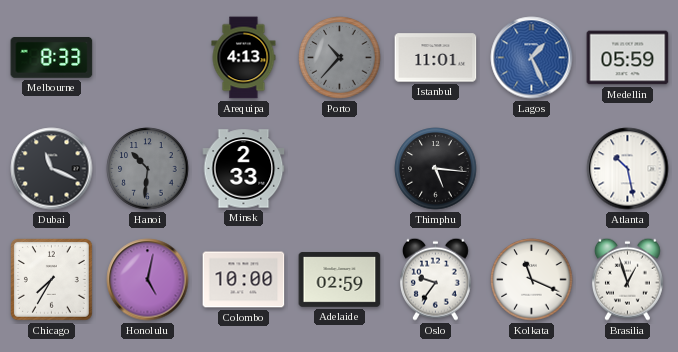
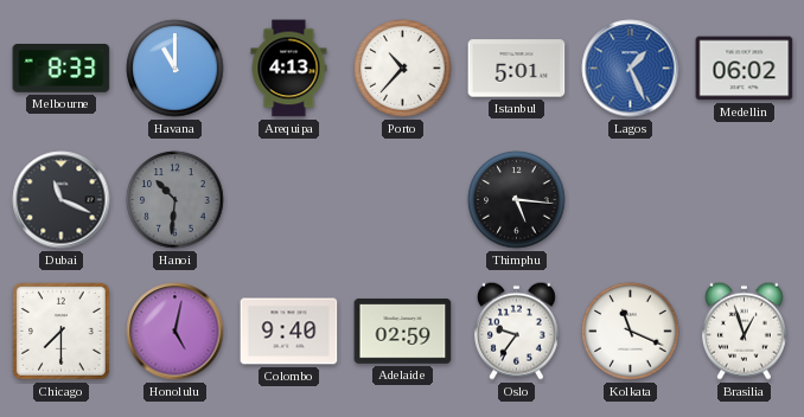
Havana: none -> 11:00 (176, 69)
Porto dial: grey -> white (403, 69)
Istanbul: 11:01 -> 5:01 (517, 69)
Medellin: 05:59 -> 06:02 (745, 69)
Minsk: 2:33 -> none (244, 169)
Atlanta: 10:28 -> none (628, 169)
Chicago: 7:35 -> 7:30 (62, 332)
Colombo: 10:00 -> 9:40 (289, 332)
